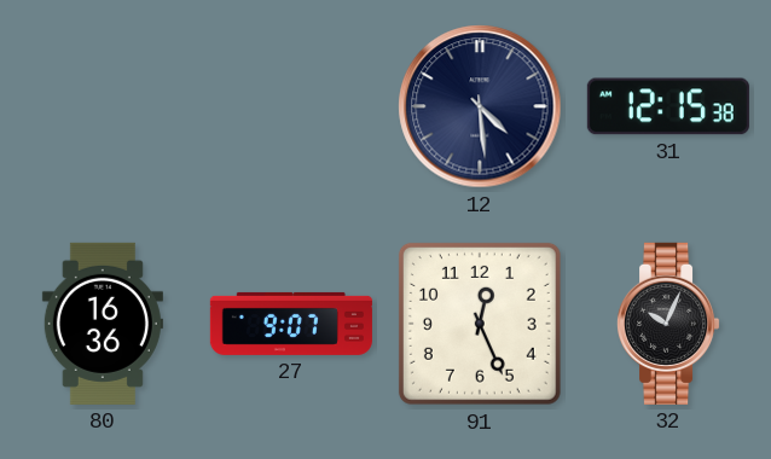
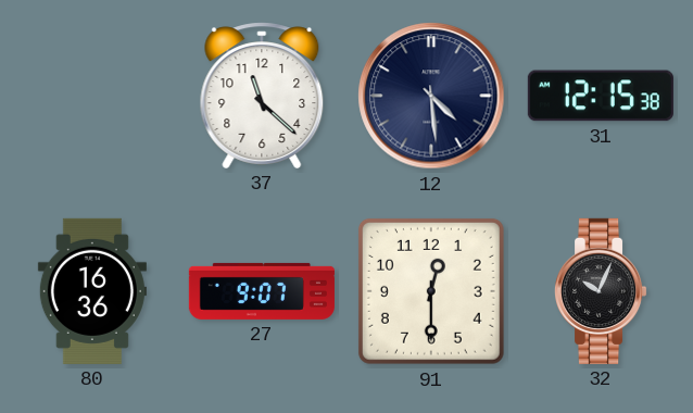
37: none -> 11:22 (262, 96)
91: 12:26 -> 12:30 (431, 291)
